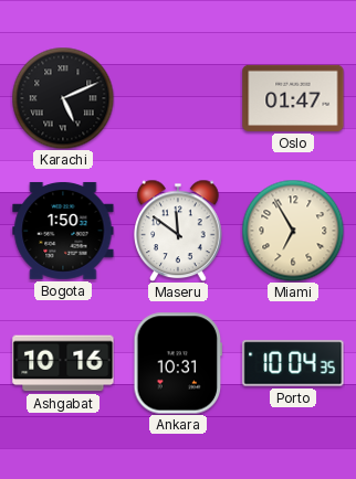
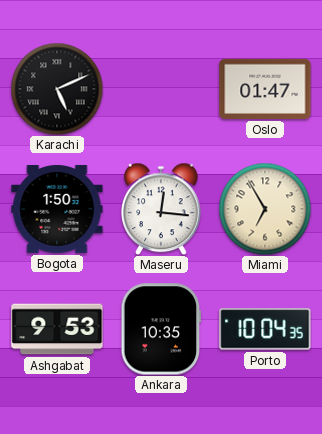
Maseru: 11:51 -> 12:16 (162, 209)
Ashgabat: 10:16 -> 9:53 (57, 329)
Ankara: 10:31 -> 10:35 (161, 329)
